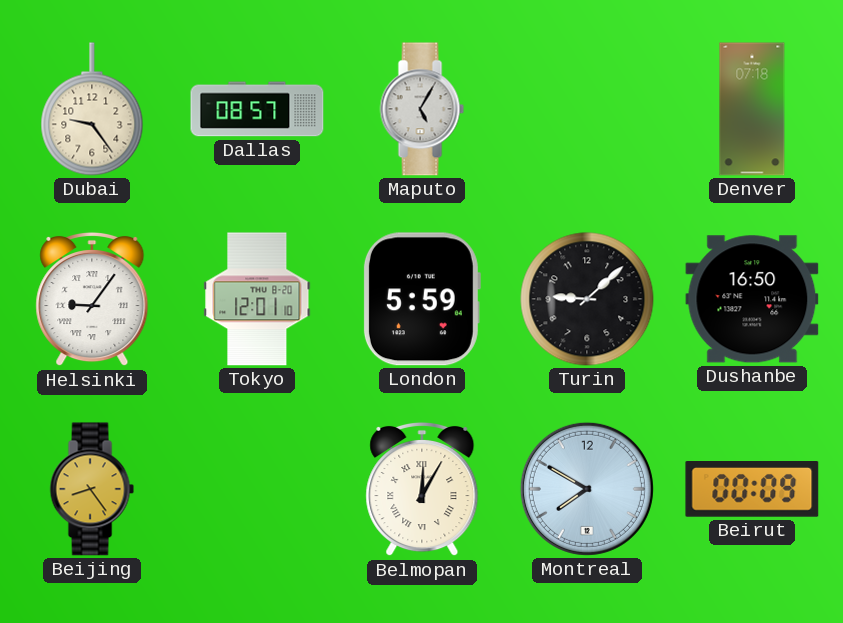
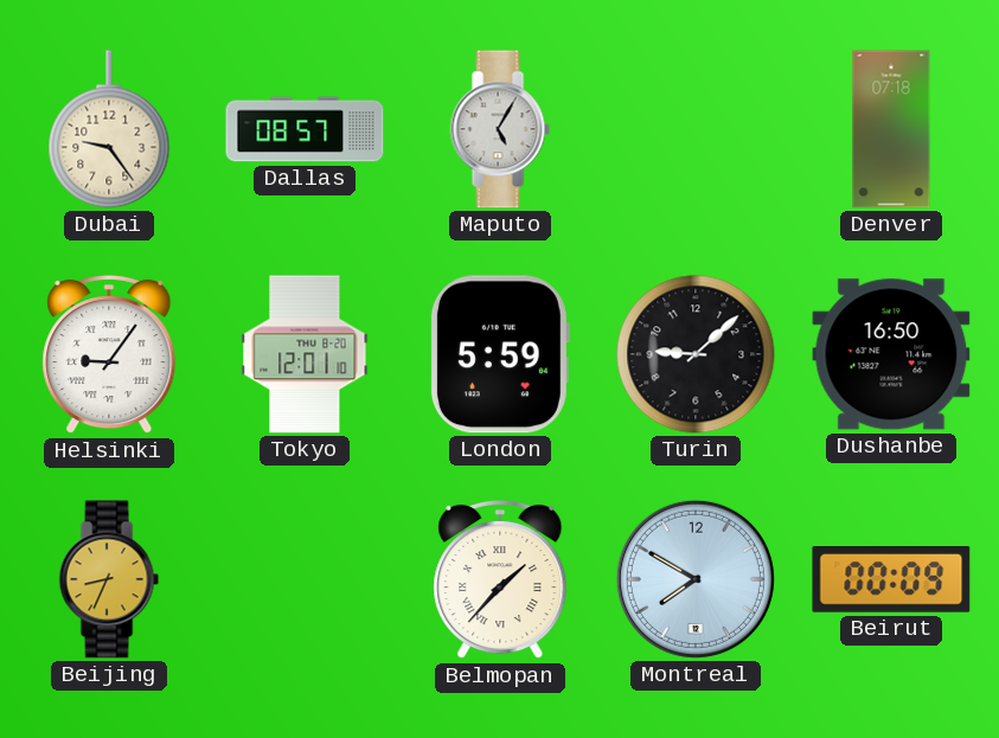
Beijing: 8:24 -> 8:34 (109, 579)
Belmopan: 12:05 -> 1:37 (500, 579)
